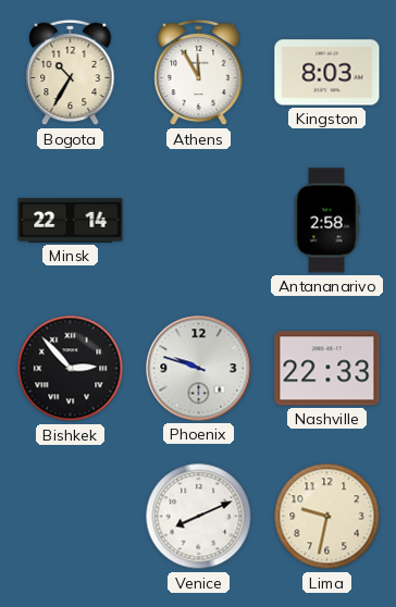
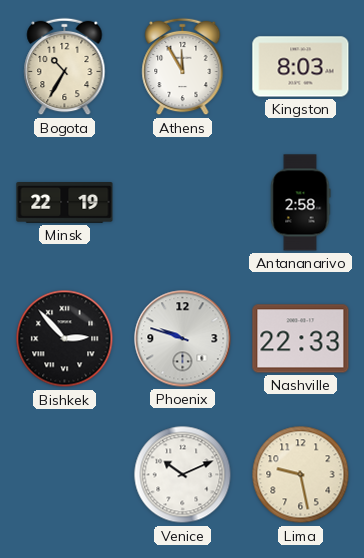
Minsk: 22:14 -> 22:19 (65, 203)
Venice: 8:11 -> 10:11 (183, 475)
Lima: 9:32 -> 9:28 (301, 475)
